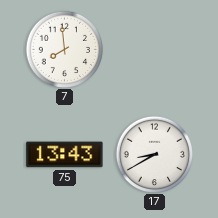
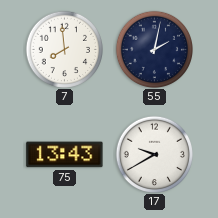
55: none -> 2:02 (154, 49)
17: 8:40 -> 9:40 (154, 154)
